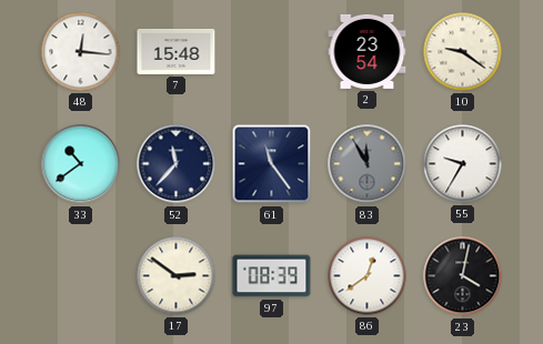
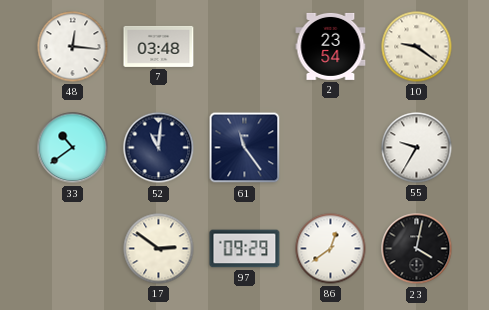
7: 15:48 -> 03:48 (159, 46)
52: 11:37 -> 11:01 (159, 148)
83: 11:55 -> none (368, 164)
97: 08:39 -> 09:29 (245, 249)
